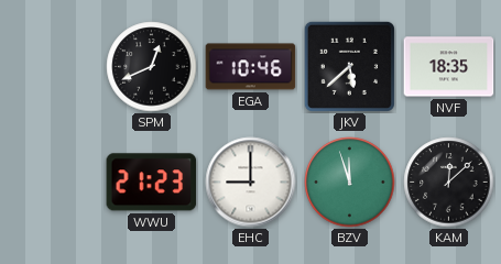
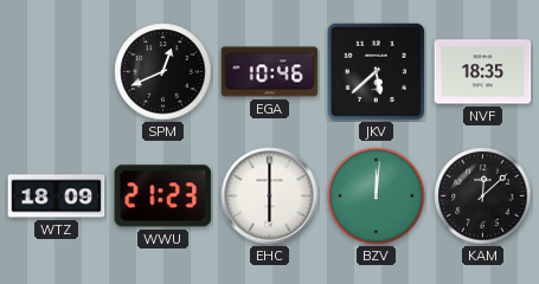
WTZ: none -> 18:09 (57, 196)
EHC: 9:00 -> 6:00 (270, 196)
BZV: 11:57 -> 12:01 (377, 196)
